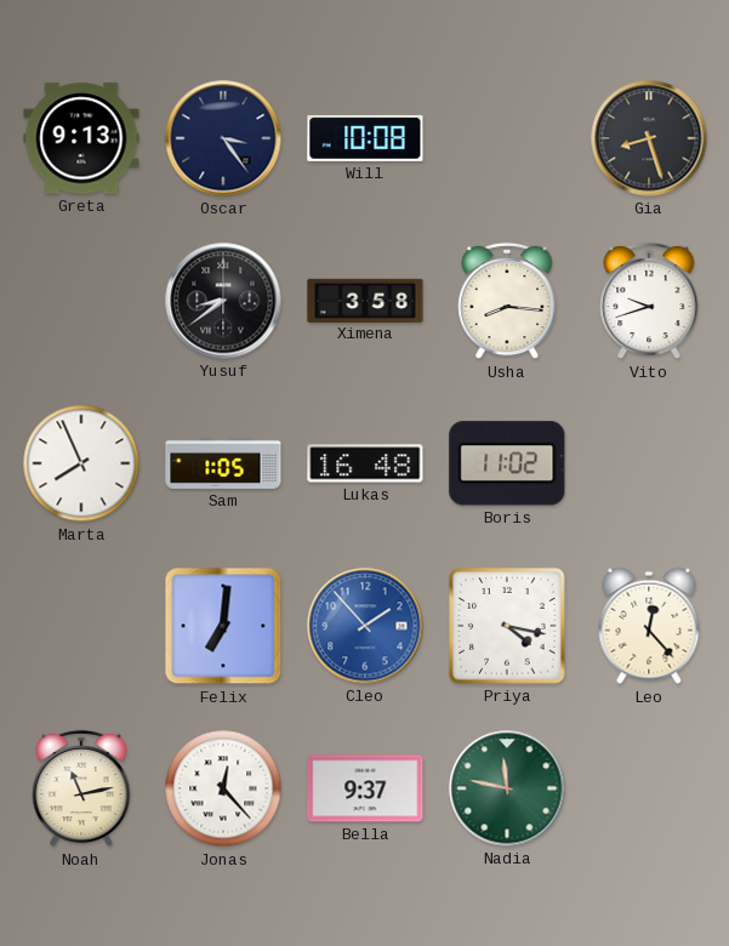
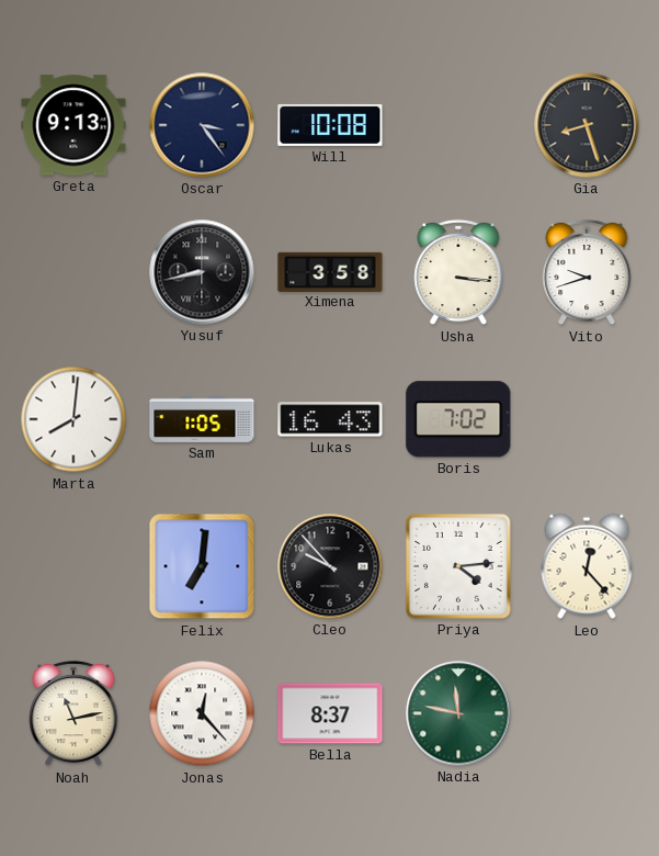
Yusuf: 8:39 -> 8:43 (202, 272)
Usha: 8:16 -> 3:16 (458, 272)
Marta: 7:56 -> 8:01 (73, 419)
Lukas: 16:48 -> 16:43 (330, 419)
Boris: 11:02 -> 7:02 (458, 419)
Cleo: 1:53 -> 9:53 (330, 566)
Cleo dial: blue -> black (330, 566)
Priya: 4:17 -> 4:14 (458, 566)
Bella: 9:37 -> 8:37 (330, 713)
